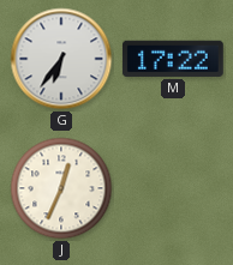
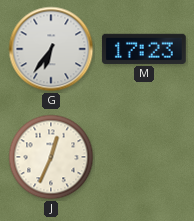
M: 17:22 -> 17:23 (144, 49)
